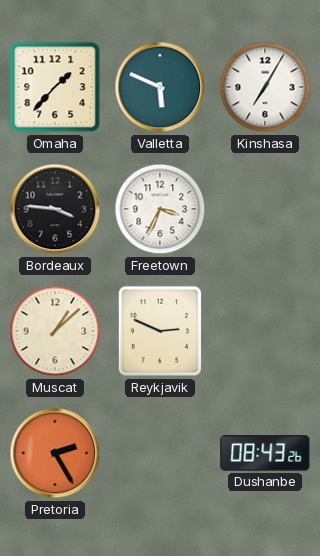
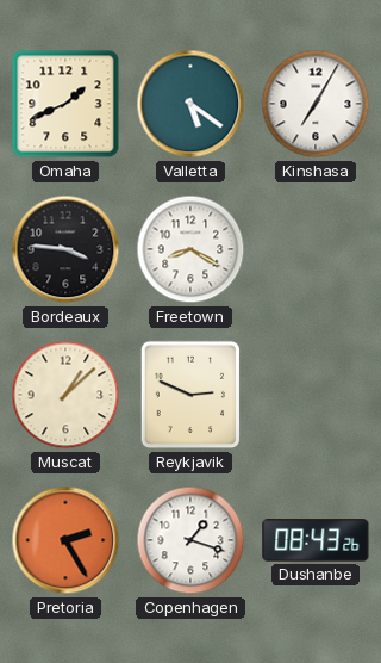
Omaha: 1:37 -> 1:41 (65, 104)
Valletta: 5:49 -> 5:21 (190, 104)
Freetown: 3:34 -> 8:20 (190, 249)
Copenhagen: none -> 1:18 (190, 540)
